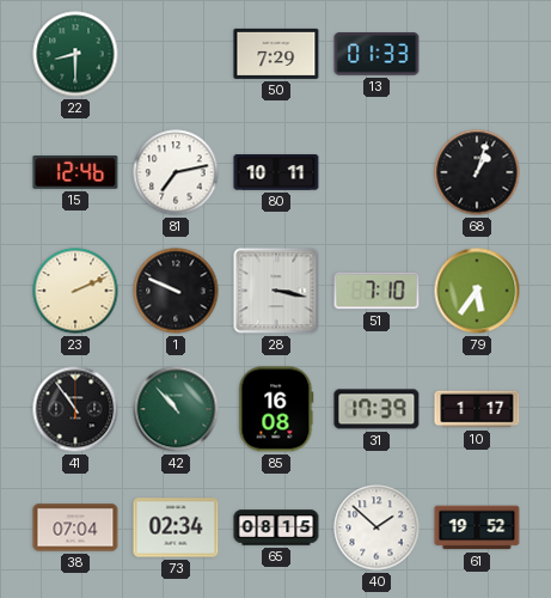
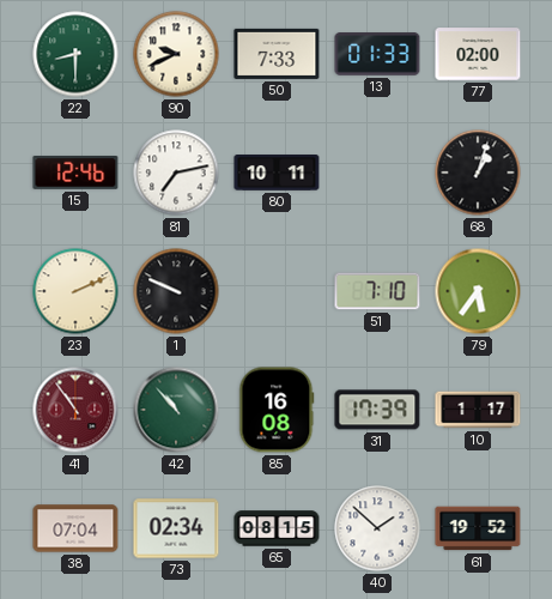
90: none -> 9:41 (176, 54)
50: 7:29 -> 7:33 (277, 54)
77: none -> 02:00 (478, 54)
28: 3:17 -> none (276, 291)
41 dial: black -> burgundy (75, 410)
